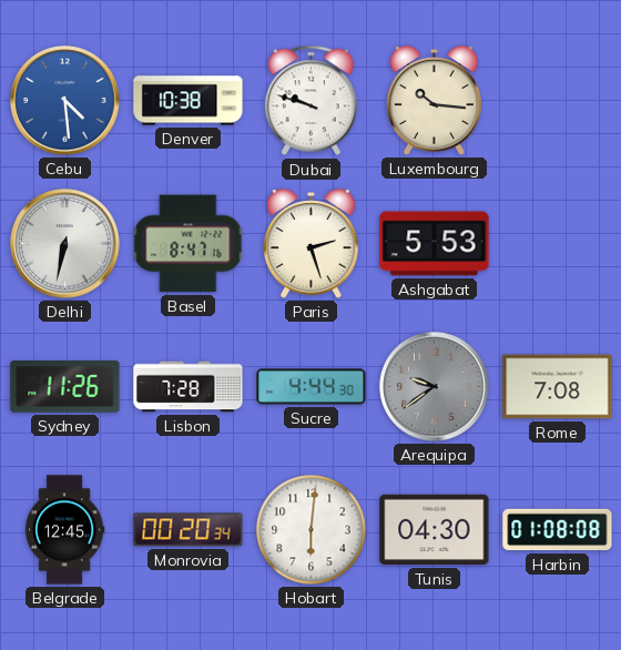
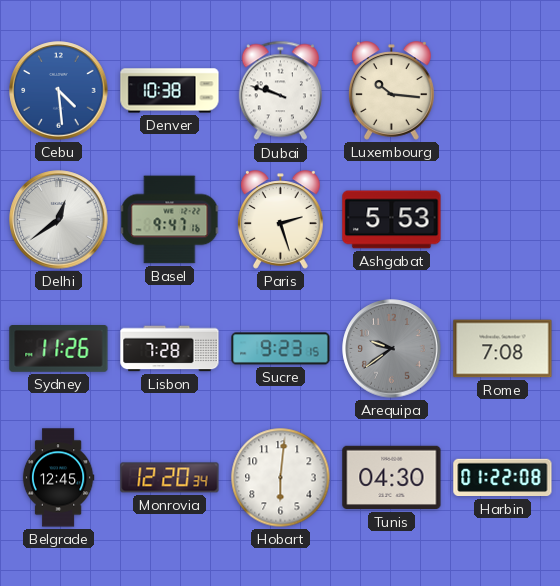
Delhi: 6:32 -> 12:39 (59, 220)
Basel: 8:47 -> 9:47 (170, 220)
Sucre: 4:44 -> 9:23 (281, 349)
Monrovia: 00:20 -> 12:20 (170, 478)
Harbin: 01:08 -> 01:22 (503, 478)
